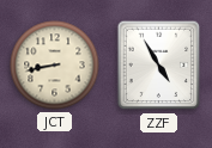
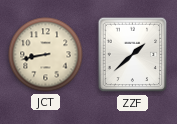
ZZF: 4:55 -> 1:38 (133, 55)
